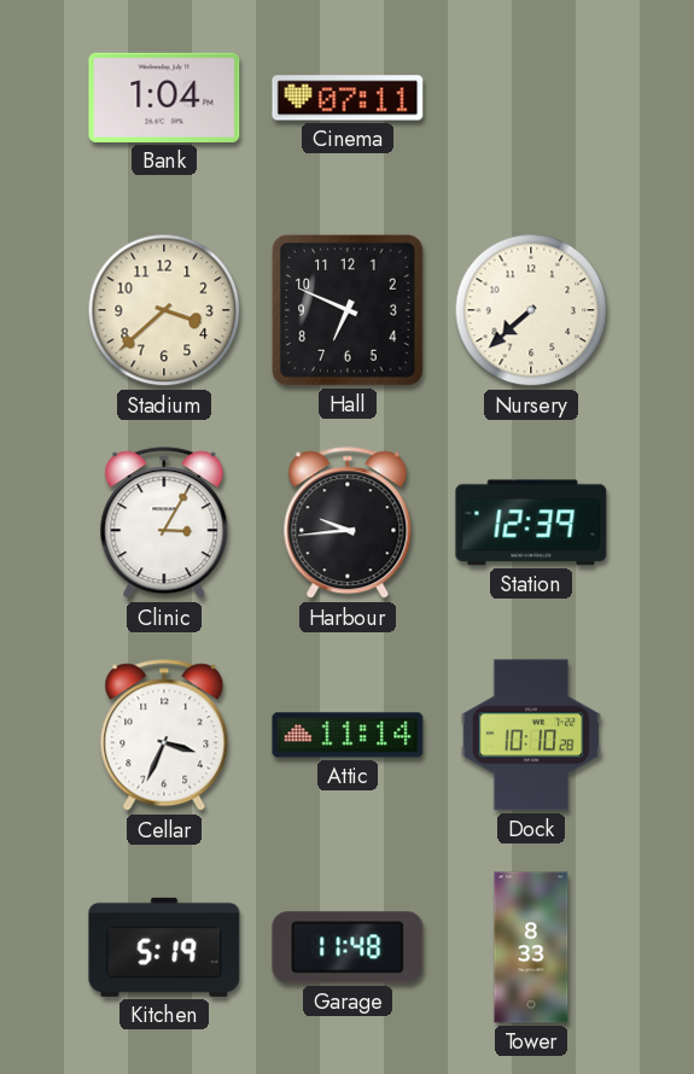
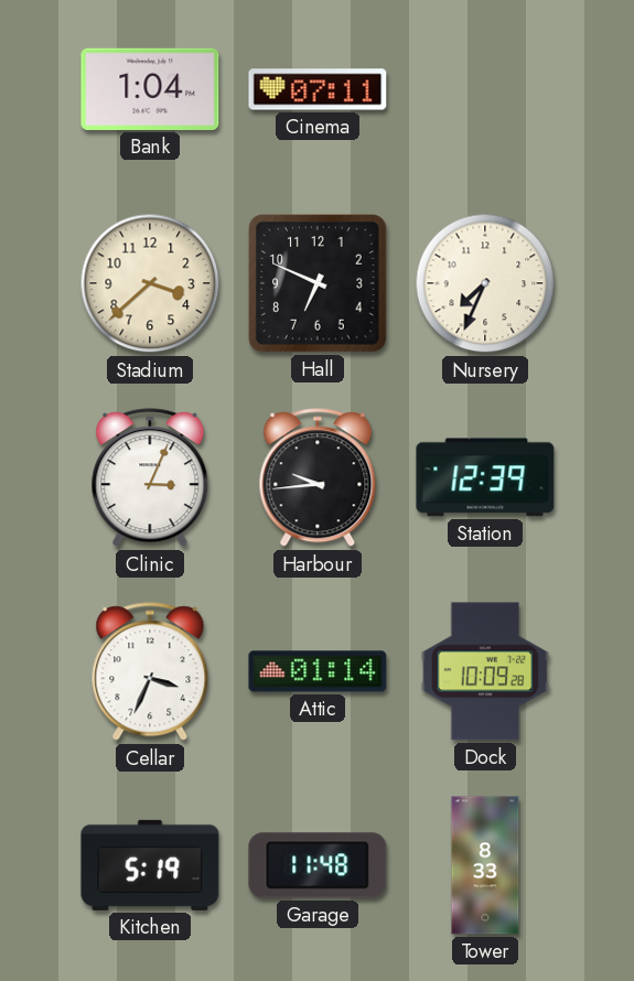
Nursery: 7:38 -> 7:34 (485, 283)
Clinic: 3:05 -> 3:04 (150, 478)
Attic: 11:14 -> 01:14 (318, 671)
Dock: 10:10 -> 10:09 (485, 671)
